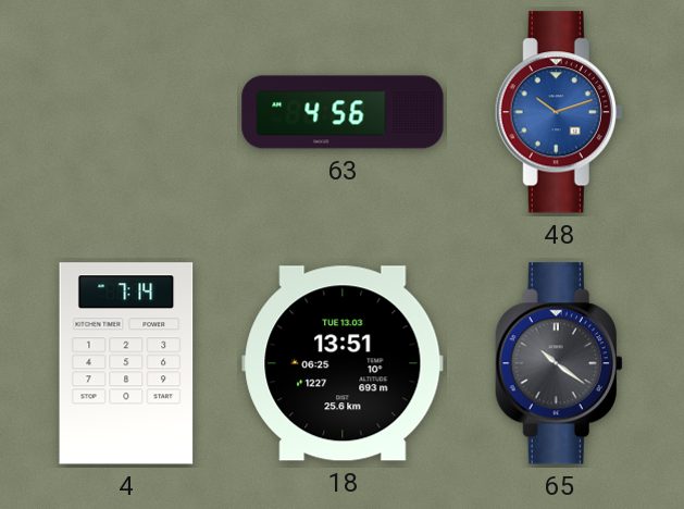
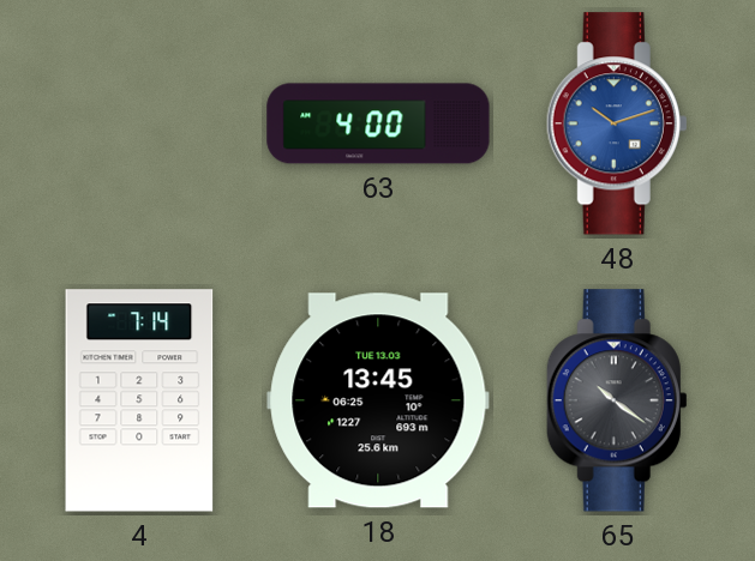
63: 4:56 -> 4:00 (378, 123)
18: 13:51 -> 13:45 (378, 400)
